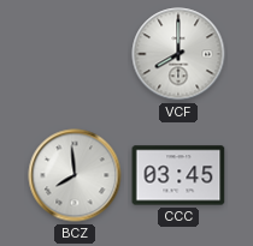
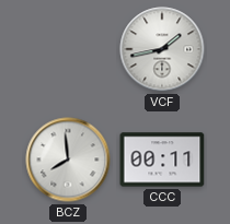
VCF: 8:00 -> 1:43 (162, 49)
CCC: 03:45 -> 00:11 (162, 160)
